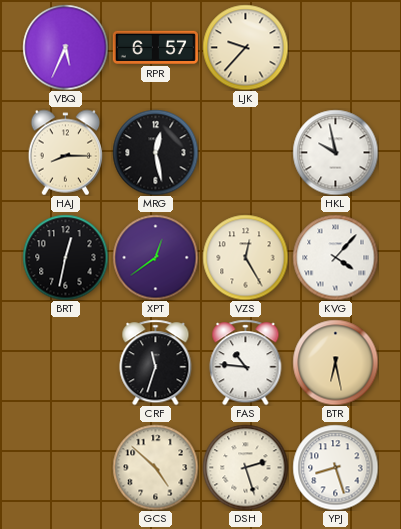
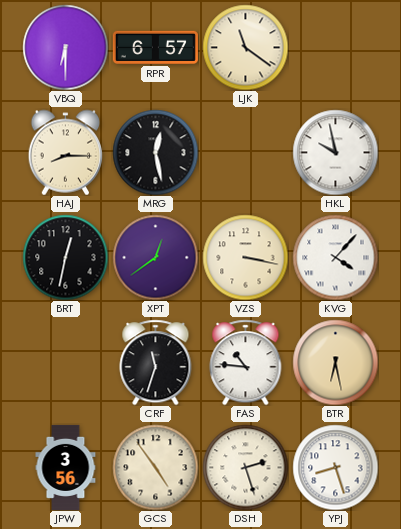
VBQ: 5:34 -> 6:30 (65, 47)
LJK: 9:37 -> 11:21 (245, 47)
VZS: 12:25 -> 3:17 (245, 257)
JPW: none -> 3:56 (66, 467)
GCS: 4:52 -> 4:54 (155, 467)
